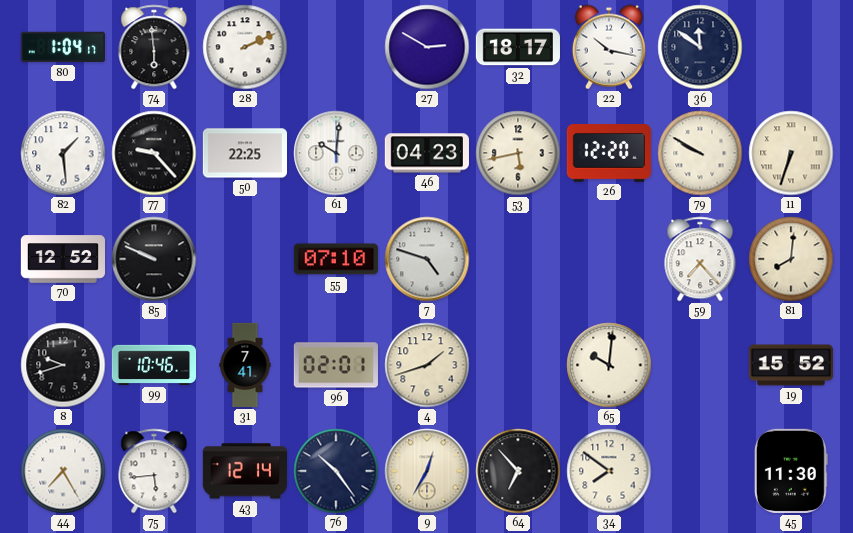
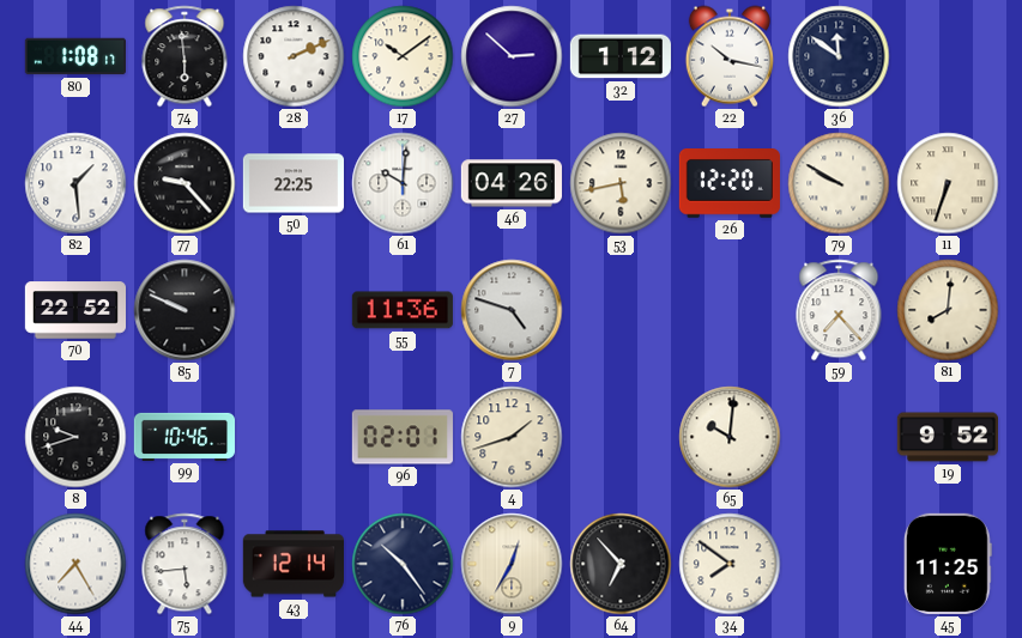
80: 1:04 -> 1:08 (75, 56)
17: none -> 10:09 (403, 56)
27: 2:50 -> 2:52 (512, 56)
32: 18:17 -> 1:12 (621, 56)
46: 04:23 -> 04:26 (512, 183)
70: 12:52 -> 22:52 (74, 310)
55: 07:10 -> 11:36 (403, 310)
31: 7:41 -> none (245, 365)
19: 15:52 -> 9:52 (947, 437)
45: 11:30 -> 11:25 (948, 564)
